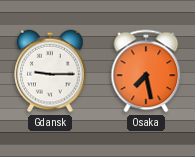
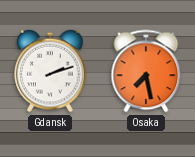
Gdansk: 9:15 -> 2:12 (50, 71)
